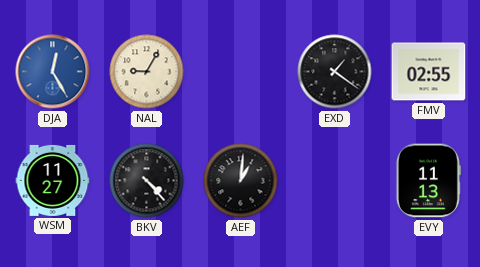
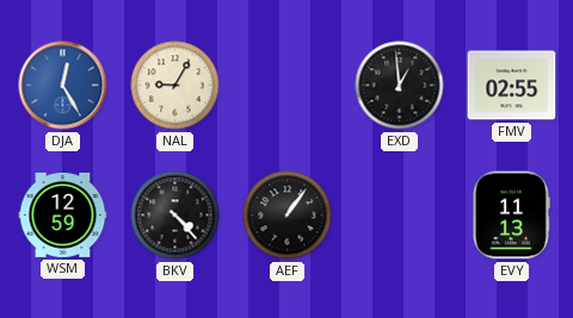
EXD: 1:21 -> 12:59 (400, 86)
WSM: 11:27 -> 12:59 (63, 214)
AEF: 1:01 -> 1:06 (288, 216)
